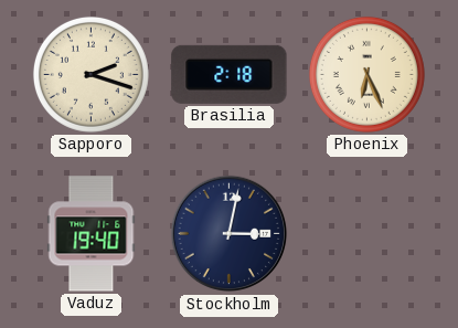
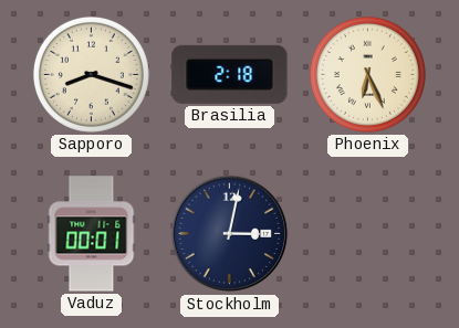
Sapporo: 2:18 -> 8:18 (91, 74)
Vaduz: 19:40 -> 00:01 (92, 234)
